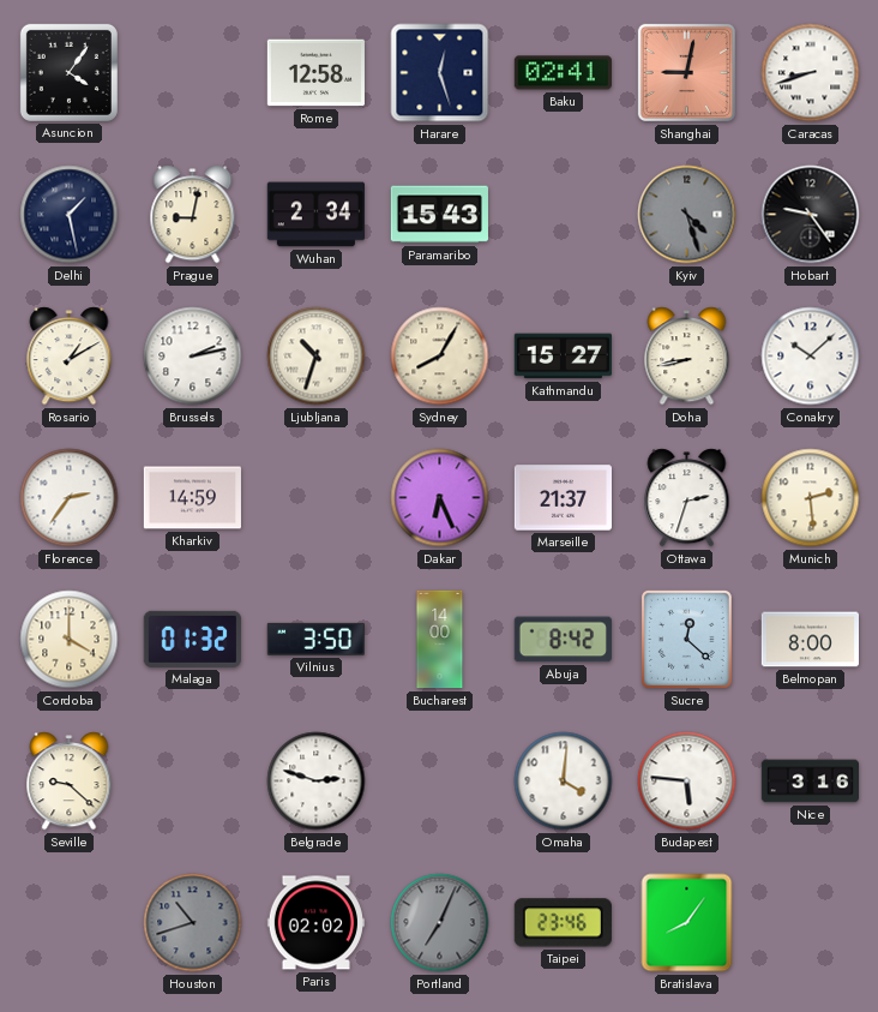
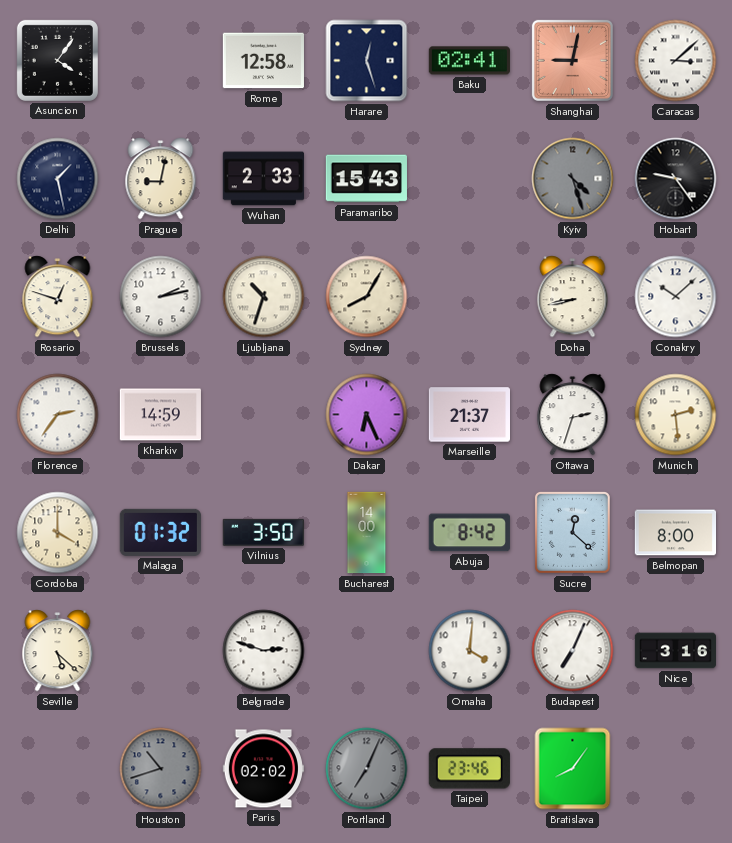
Caracas: 8:42 -> 3:08 (676, 61)
Wuhan: 2:34 -> 2:33 (263, 179)
Rosario: 1:10 -> 12:48 (58, 297)
Kathmandu: 15:27 -> none (563, 357)
Seville: 9:22 -> 5:22 (58, 651)
Budapest: 5:46 -> 7:04 (573, 651)
